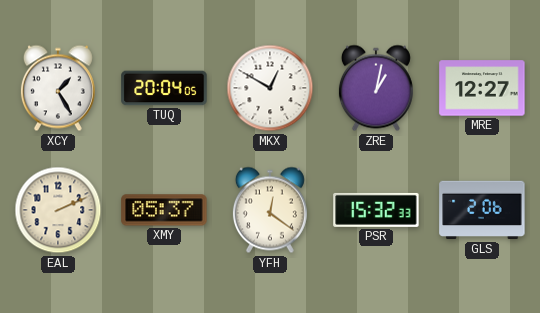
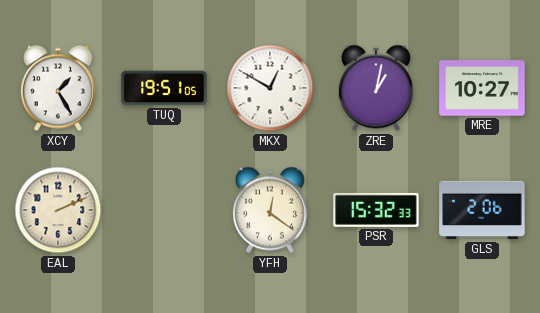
TUQ: 20:04 -> 19:51 (164, 88)
MRE: 12:27 -> 10:27 (482, 88)
XMY: 05:37 -> none (164, 210)
